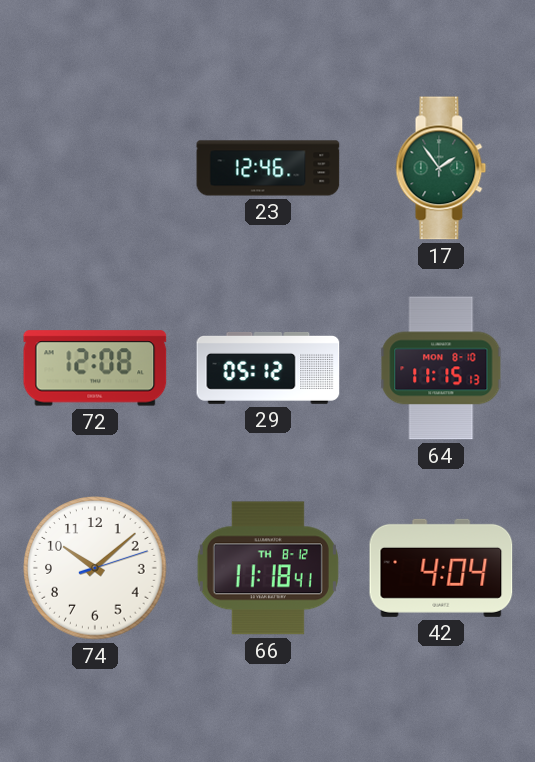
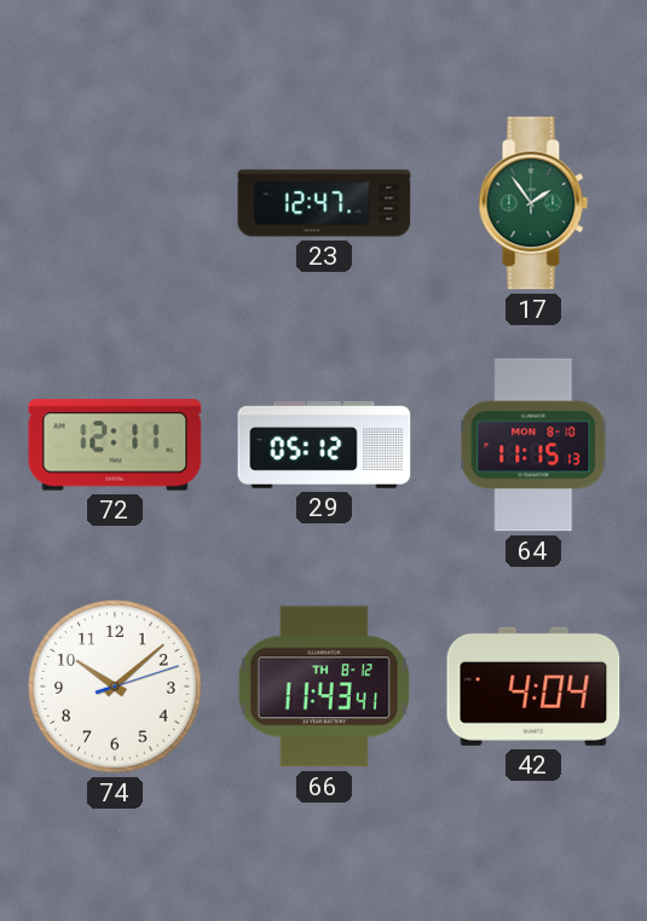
23: 12:46 -> 12:47 (324, 203)
72: 12:08 -> 12:11 (115, 445)
66: 11:18 -> 11:43 (324, 687)
